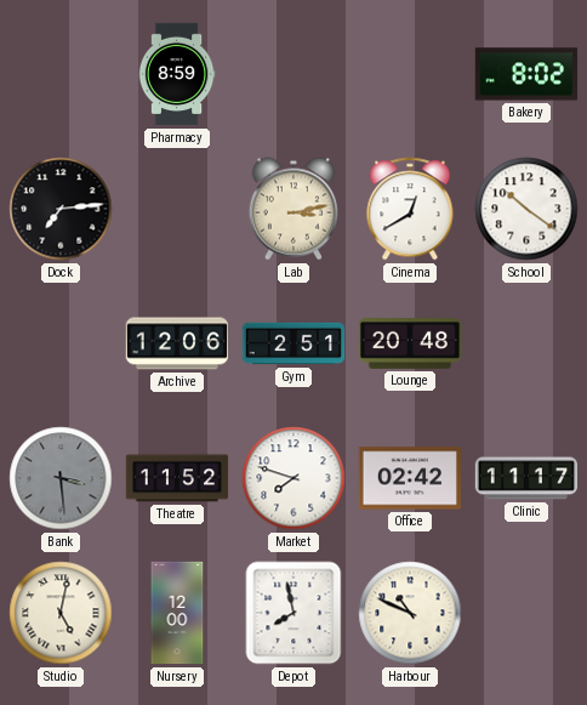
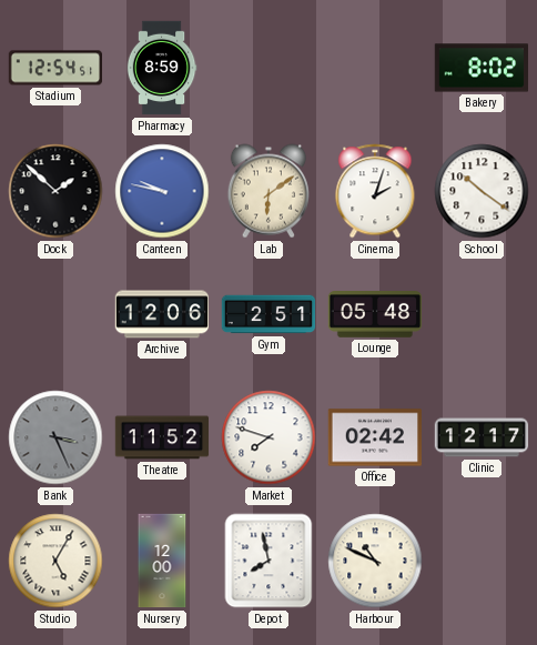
Stadium: none -> 12:54 (54, 68)
Dock: 7:14 -> 1:52 (55, 191)
Canteen: none -> 9:47 (162, 191)
Lab: 3:13 -> 6:09 (268, 191)
Cinema: 12:40 -> 2:03 (375, 191)
Lounge: 20:48 -> 05:48 (374, 315)
Bank: 3:29 -> 3:26 (55, 437)
Clinic: 11:17 -> 12:17 (482, 437)
Studio: 5:02 -> 5:05 (55, 561)
